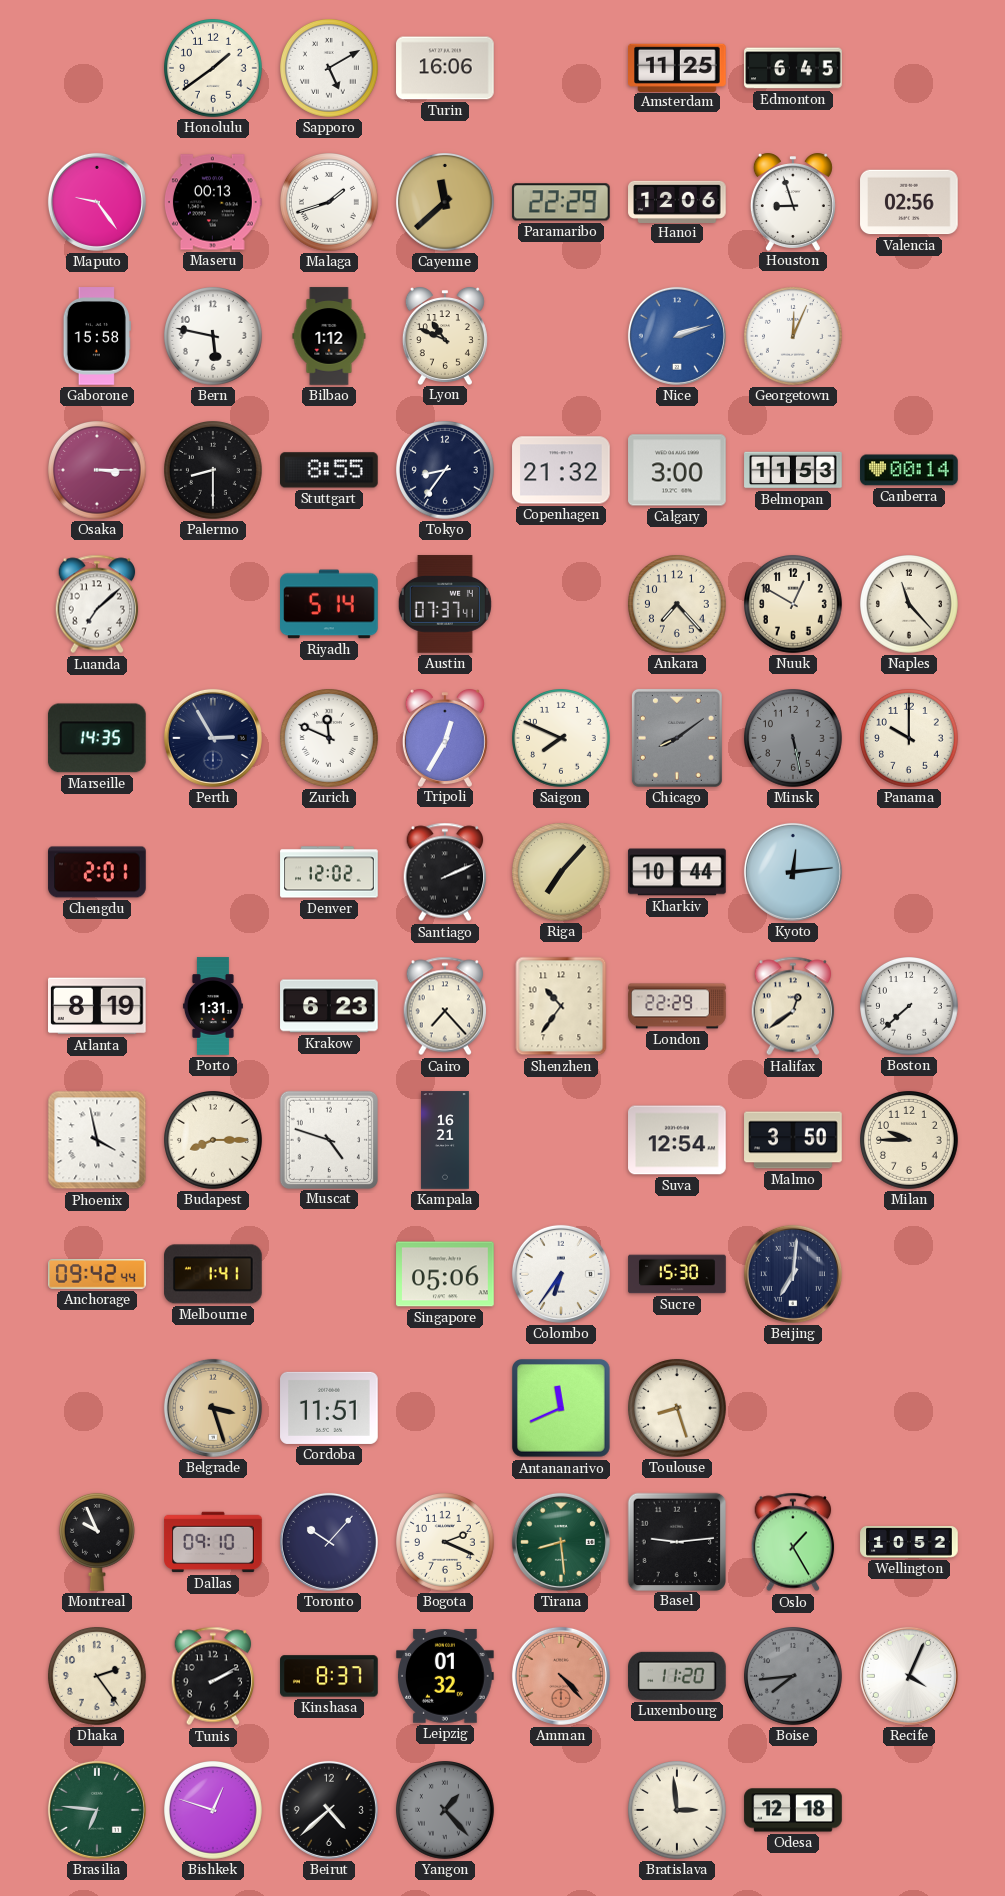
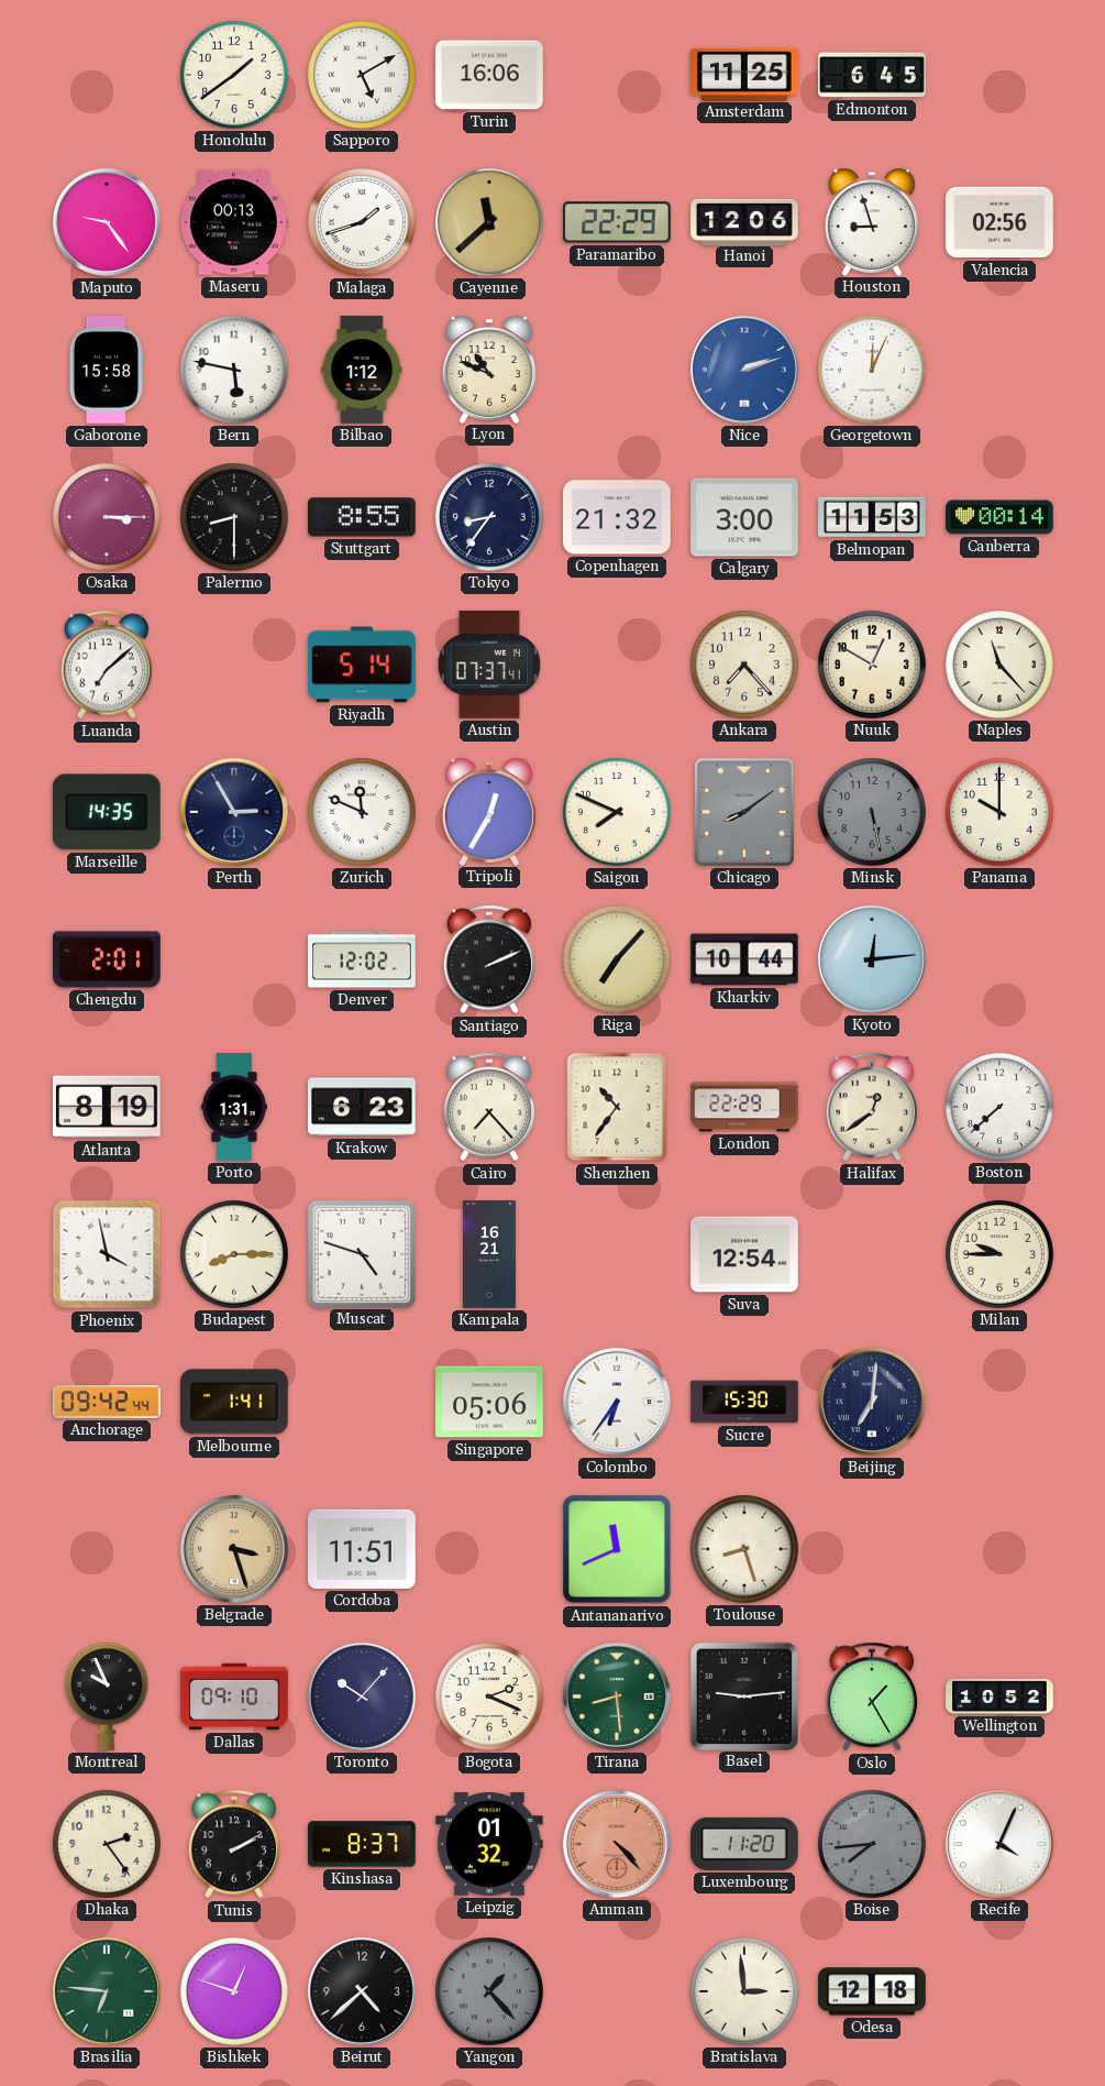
Malmo: 3:50 -> none (793, 1140)
